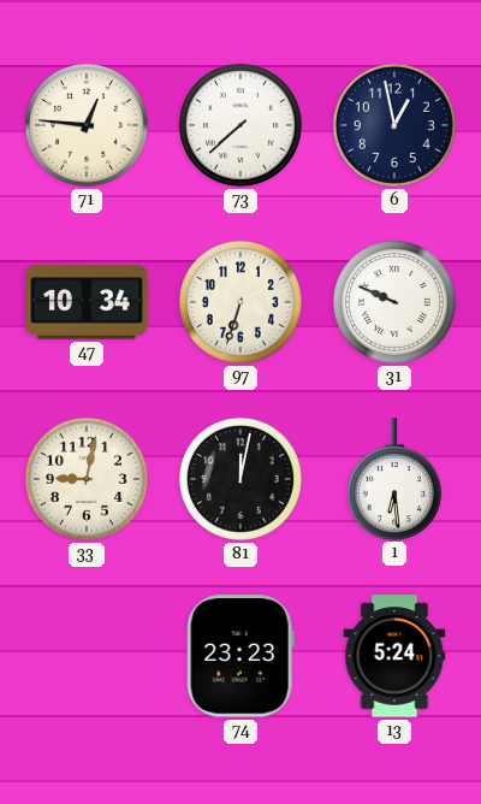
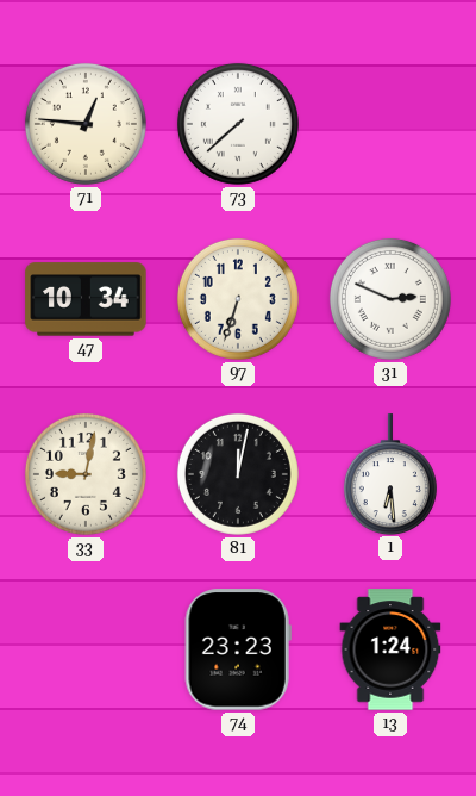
6: 12:58 -> none (394, 125)
31: 9:49 -> 2:49 (390, 299)
13: 5:24 -> 1:24 (390, 649)
